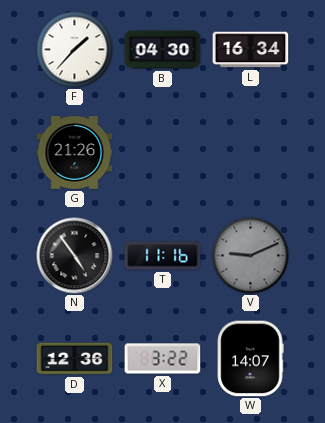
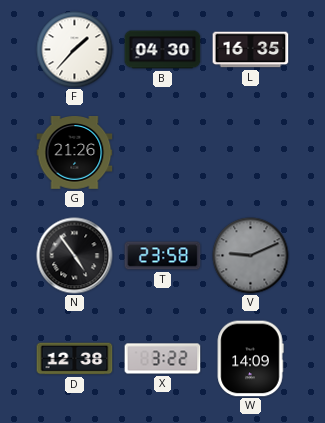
L: 16:34 -> 16:35 (251, 50)
T: 11:16 -> 23:58 (163, 256)
D: 12:36 -> 12:38 (75, 359)
W: 14:07 -> 14:09 (250, 359)
